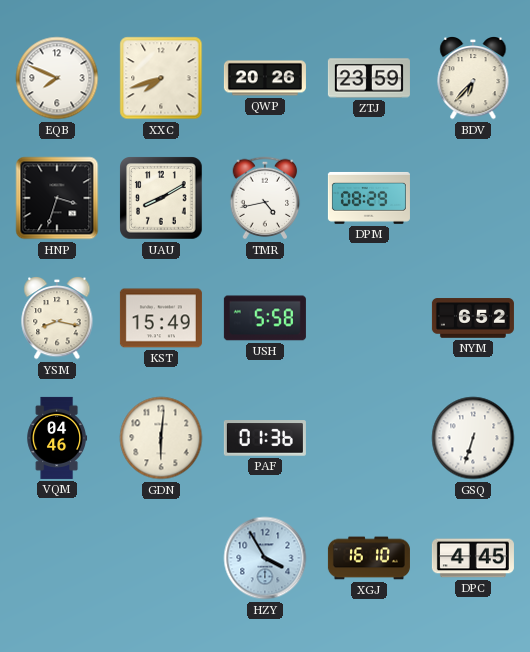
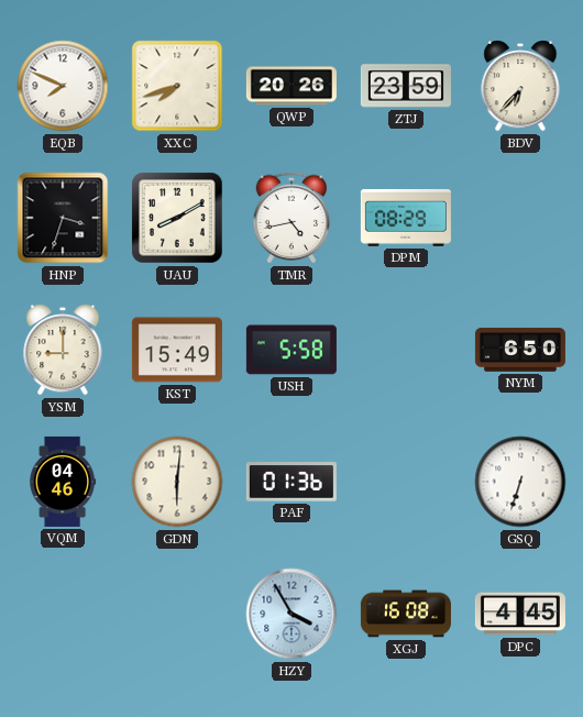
YSM: 8:17 -> 9:00 (63, 351)
NYM: 6:52 -> 6:50 (520, 350)
XGJ: 16:10 -> 16:08 (406, 614)
